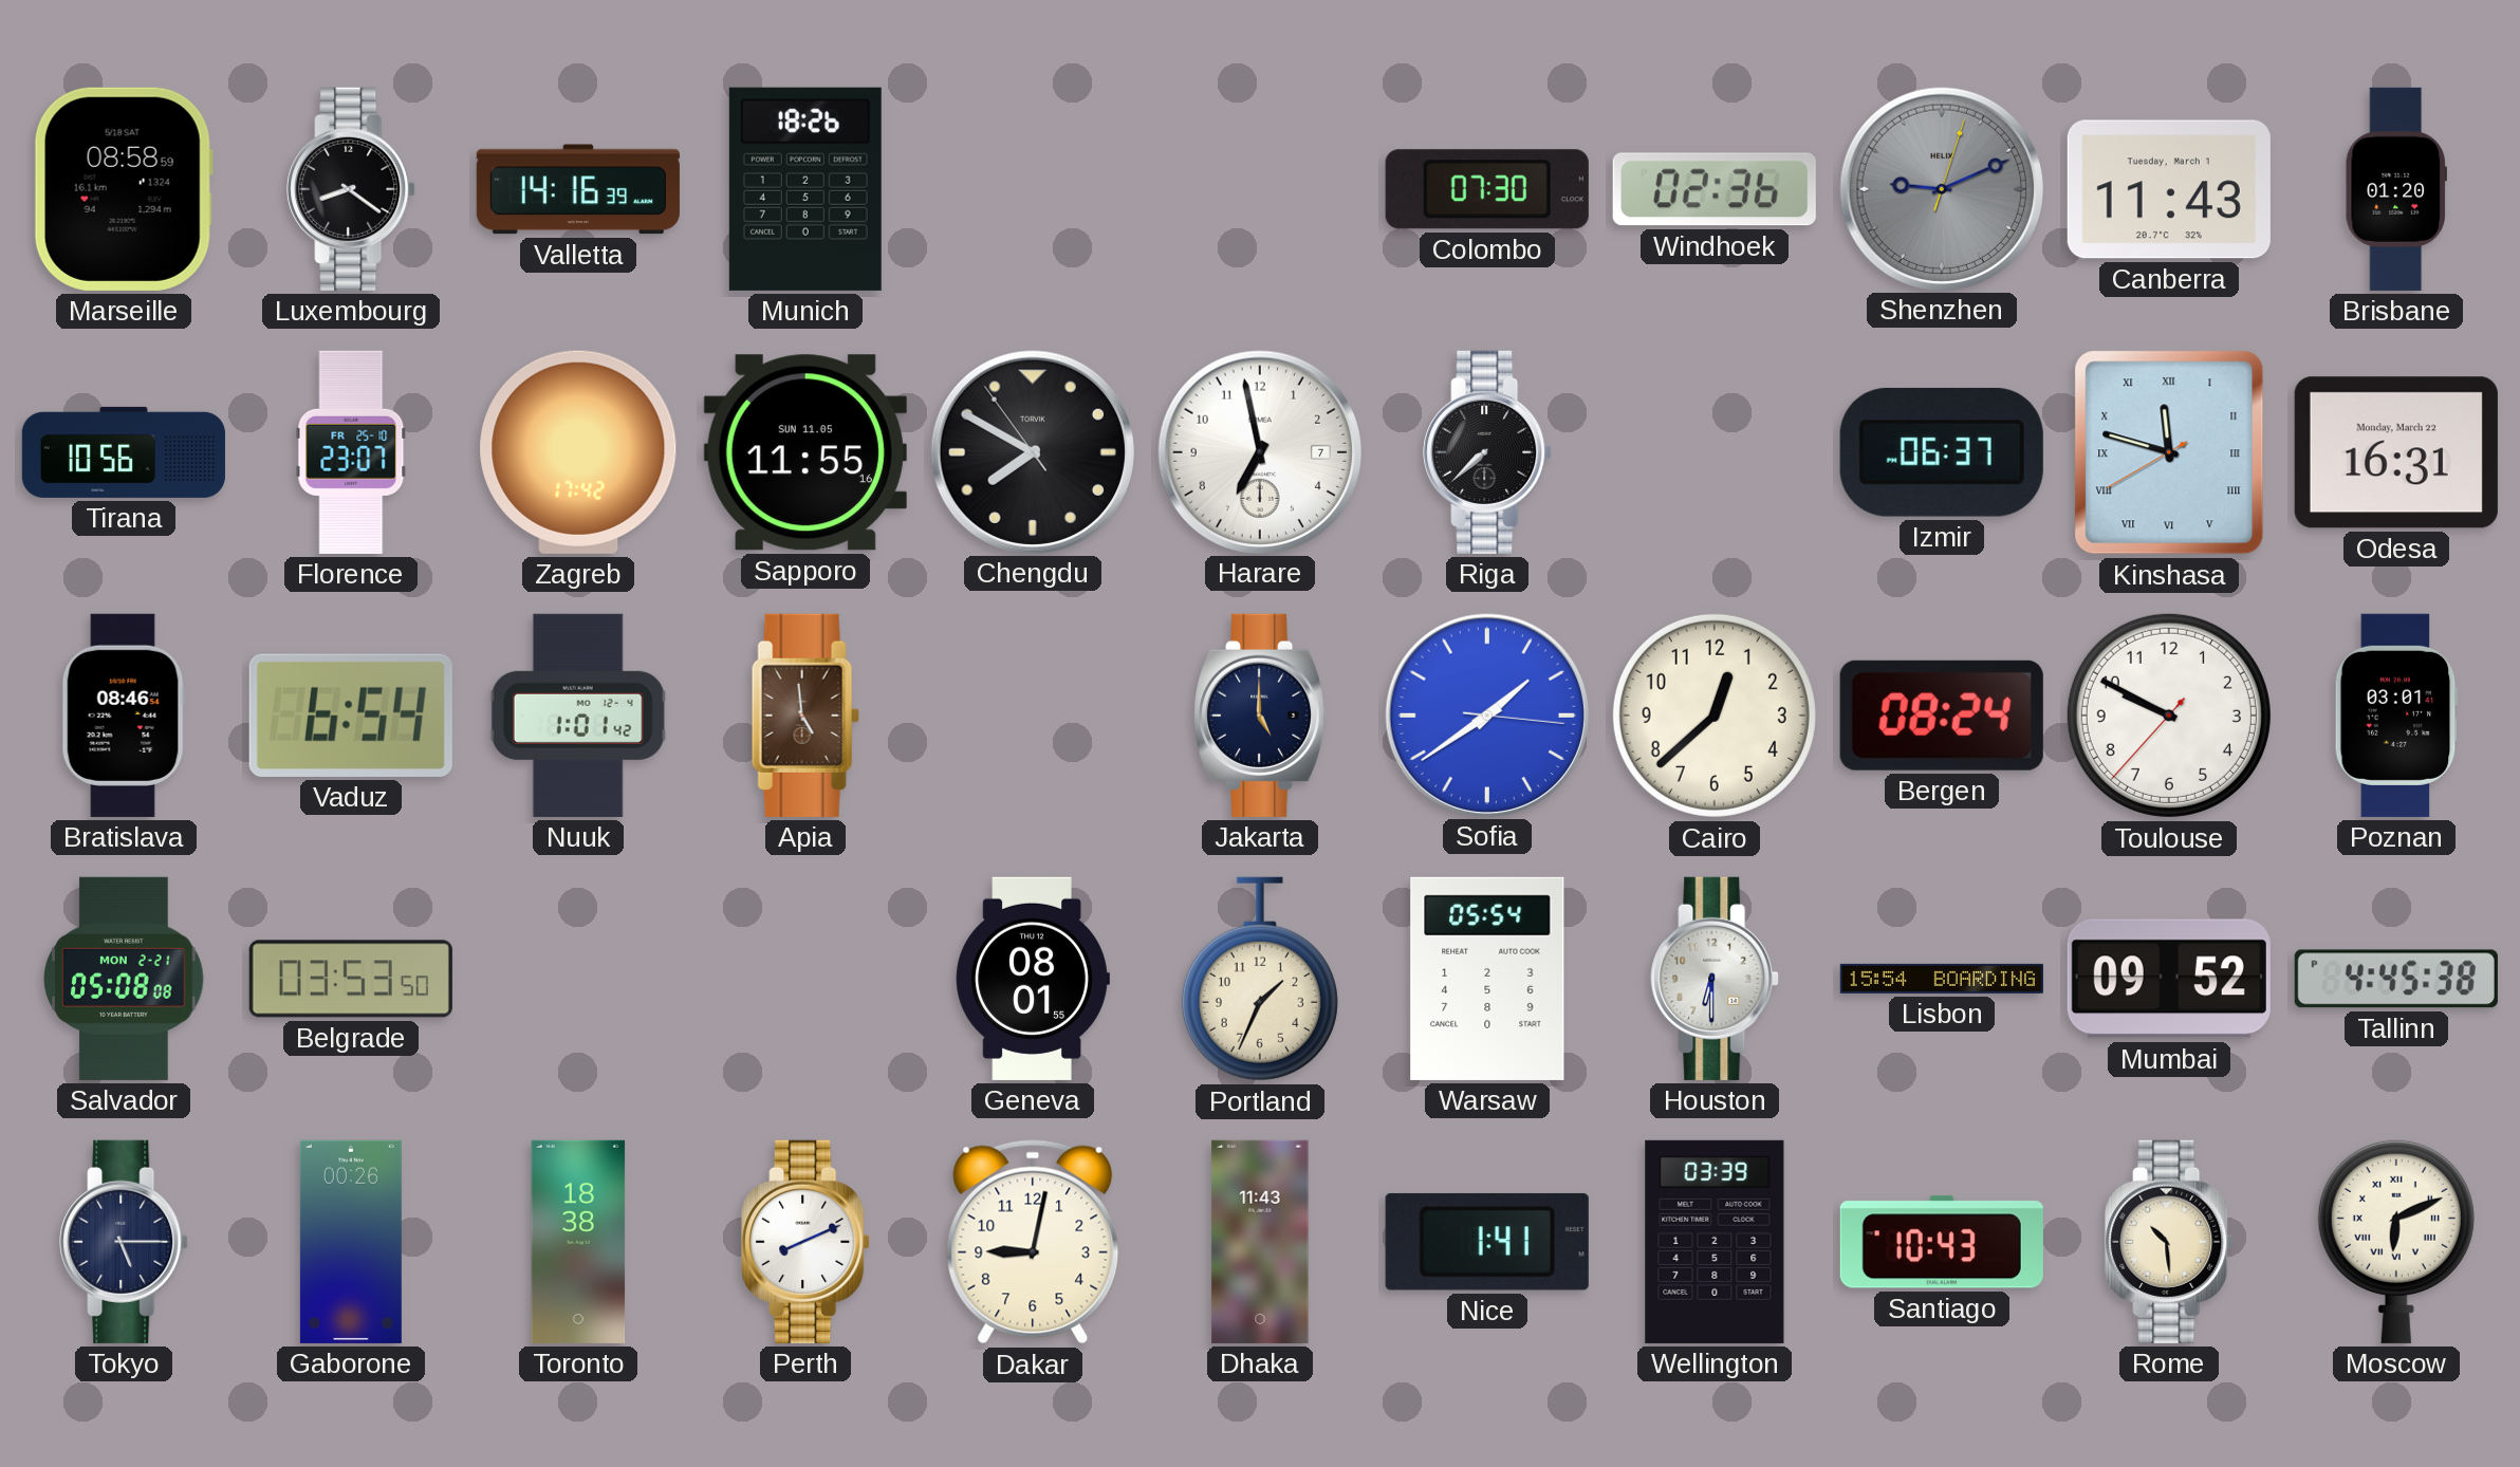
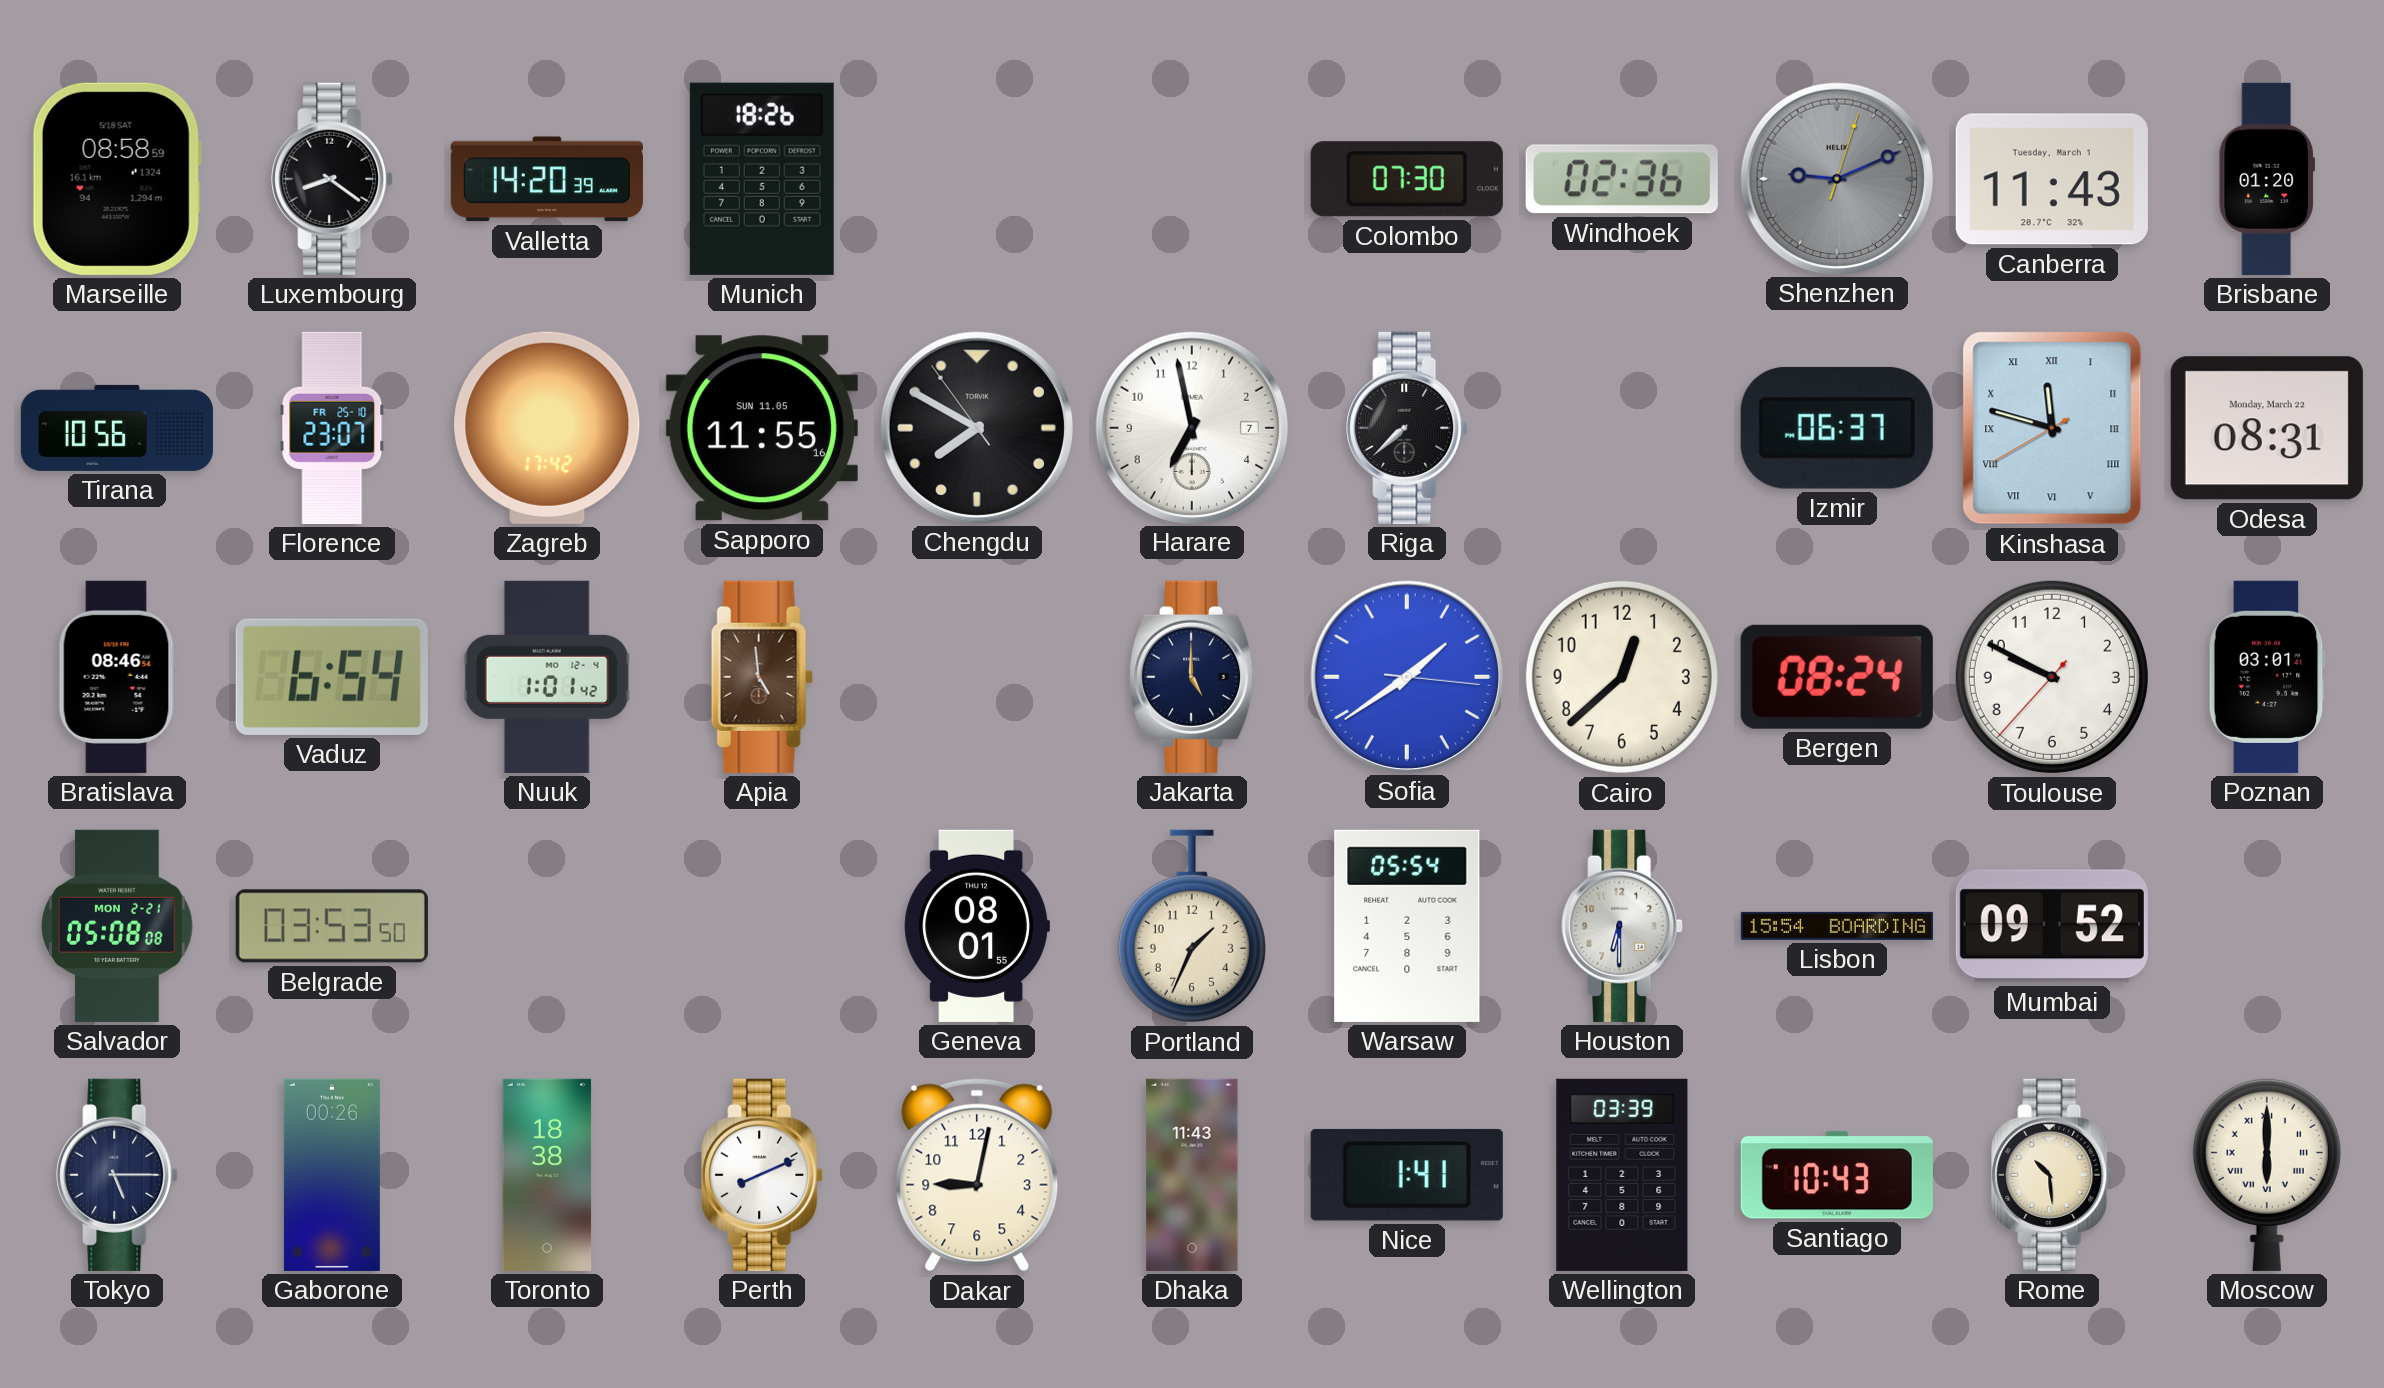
Valletta: 14:16 -> 14:20 (547, 179)
Odesa: 16:31 -> 08:31 (2267, 428)
Tallinn: 4:45 -> none (2396, 979)
Moscow: 6:11 -> 6:00 (2267, 1174)
